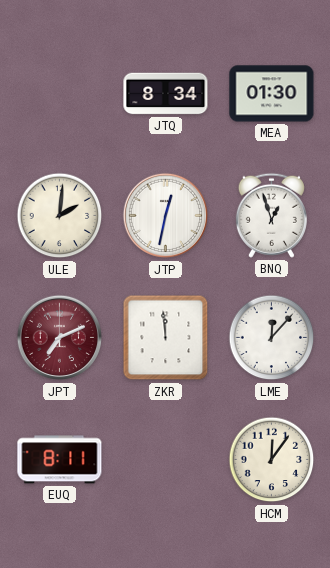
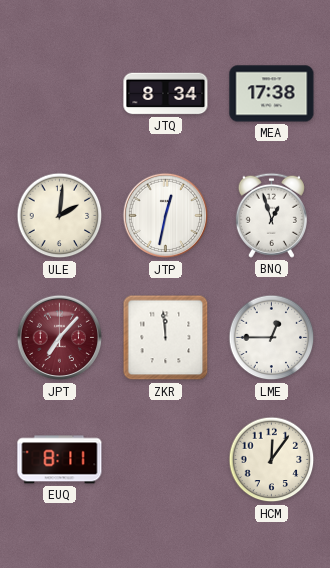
MEA: 01:30 -> 17:38 (272, 94)
JPT: 7:11 -> 7:07 (60, 338)
LME: 12:07 -> 12:45 (272, 338)
